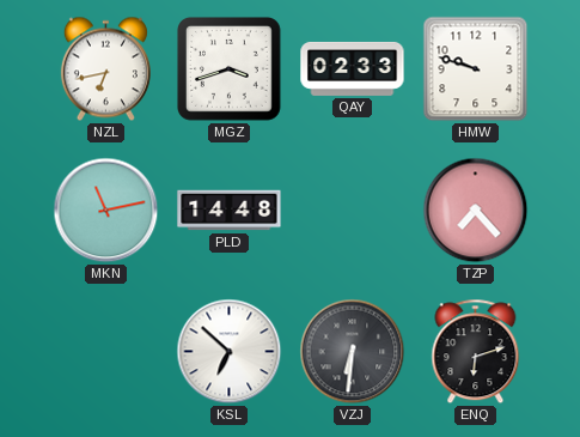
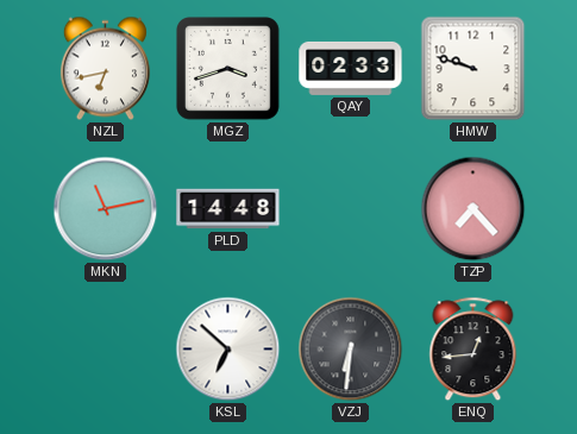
ENQ: 6:12 -> 12:44 (473, 350)
